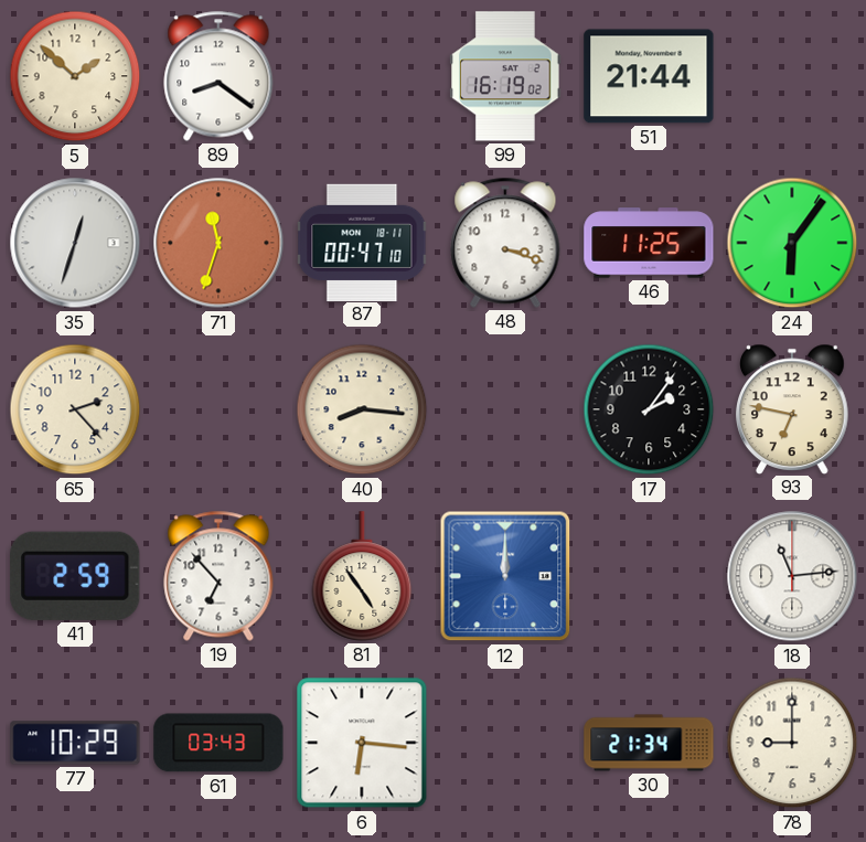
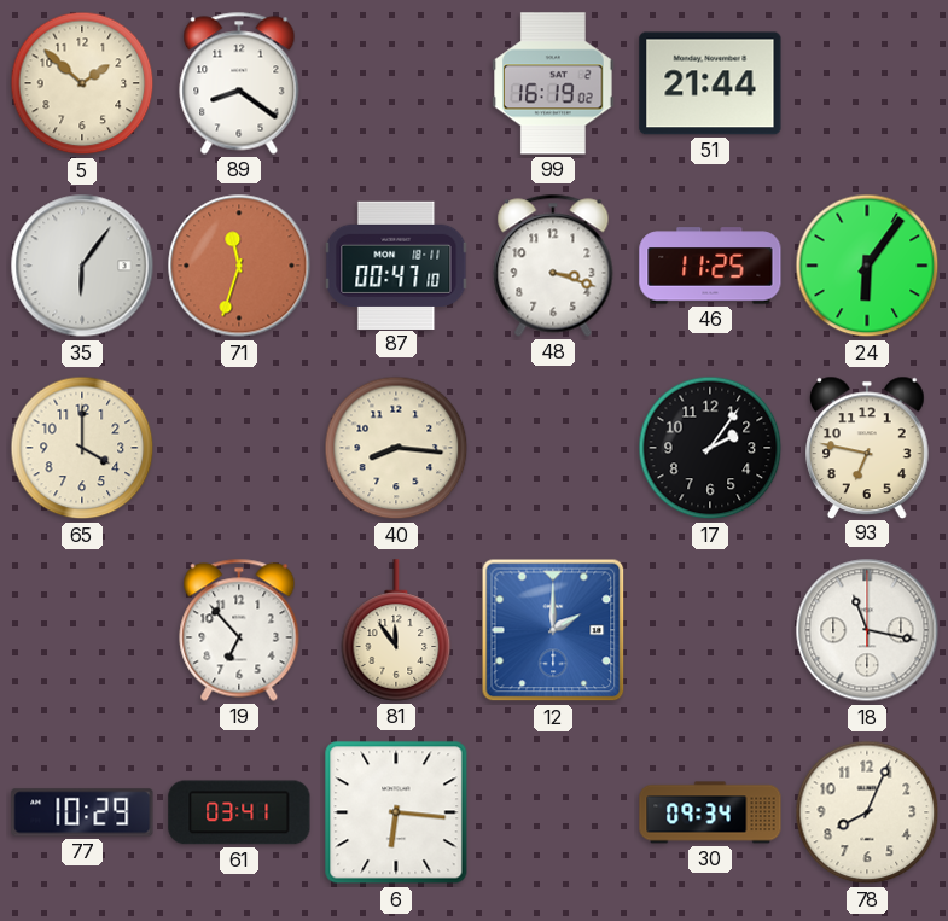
35: 12:33 -> 6:06 (82, 266)
65: 2:23 -> 4:00 (82, 448)
41: 2:59 -> none (75, 576)
81: 4:54 -> 11:54 (396, 630)
12: 12:00 -> 2:00 (553, 630)
18: 11:14 -> 11:17 (867, 630)
61: 03:43 -> 03:41 (239, 812)
30: 21:34 -> 09:34 (710, 812)
78: 9:00 -> 8:04 (867, 812)
